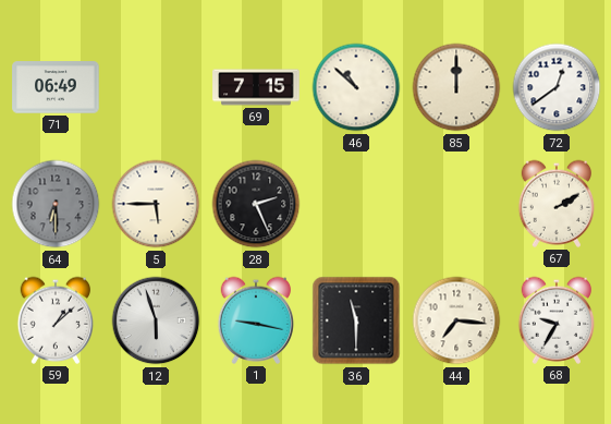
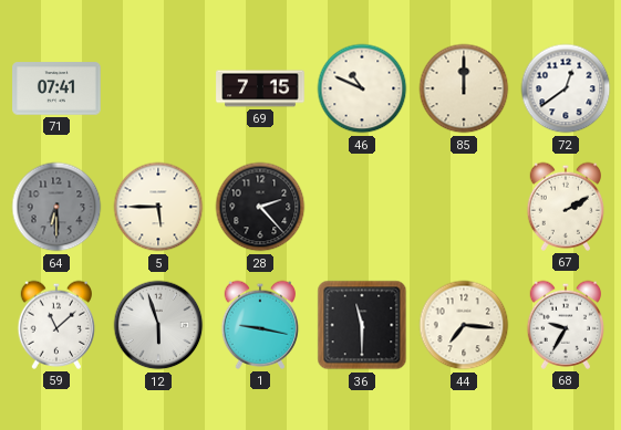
71: 06:49 -> 07:41 (56, 88)
46: 10:52 -> 10:49 (362, 88)
28: 2:26 -> 2:23 (260, 207)
59: 1:08 -> 11:08 (56, 325)
